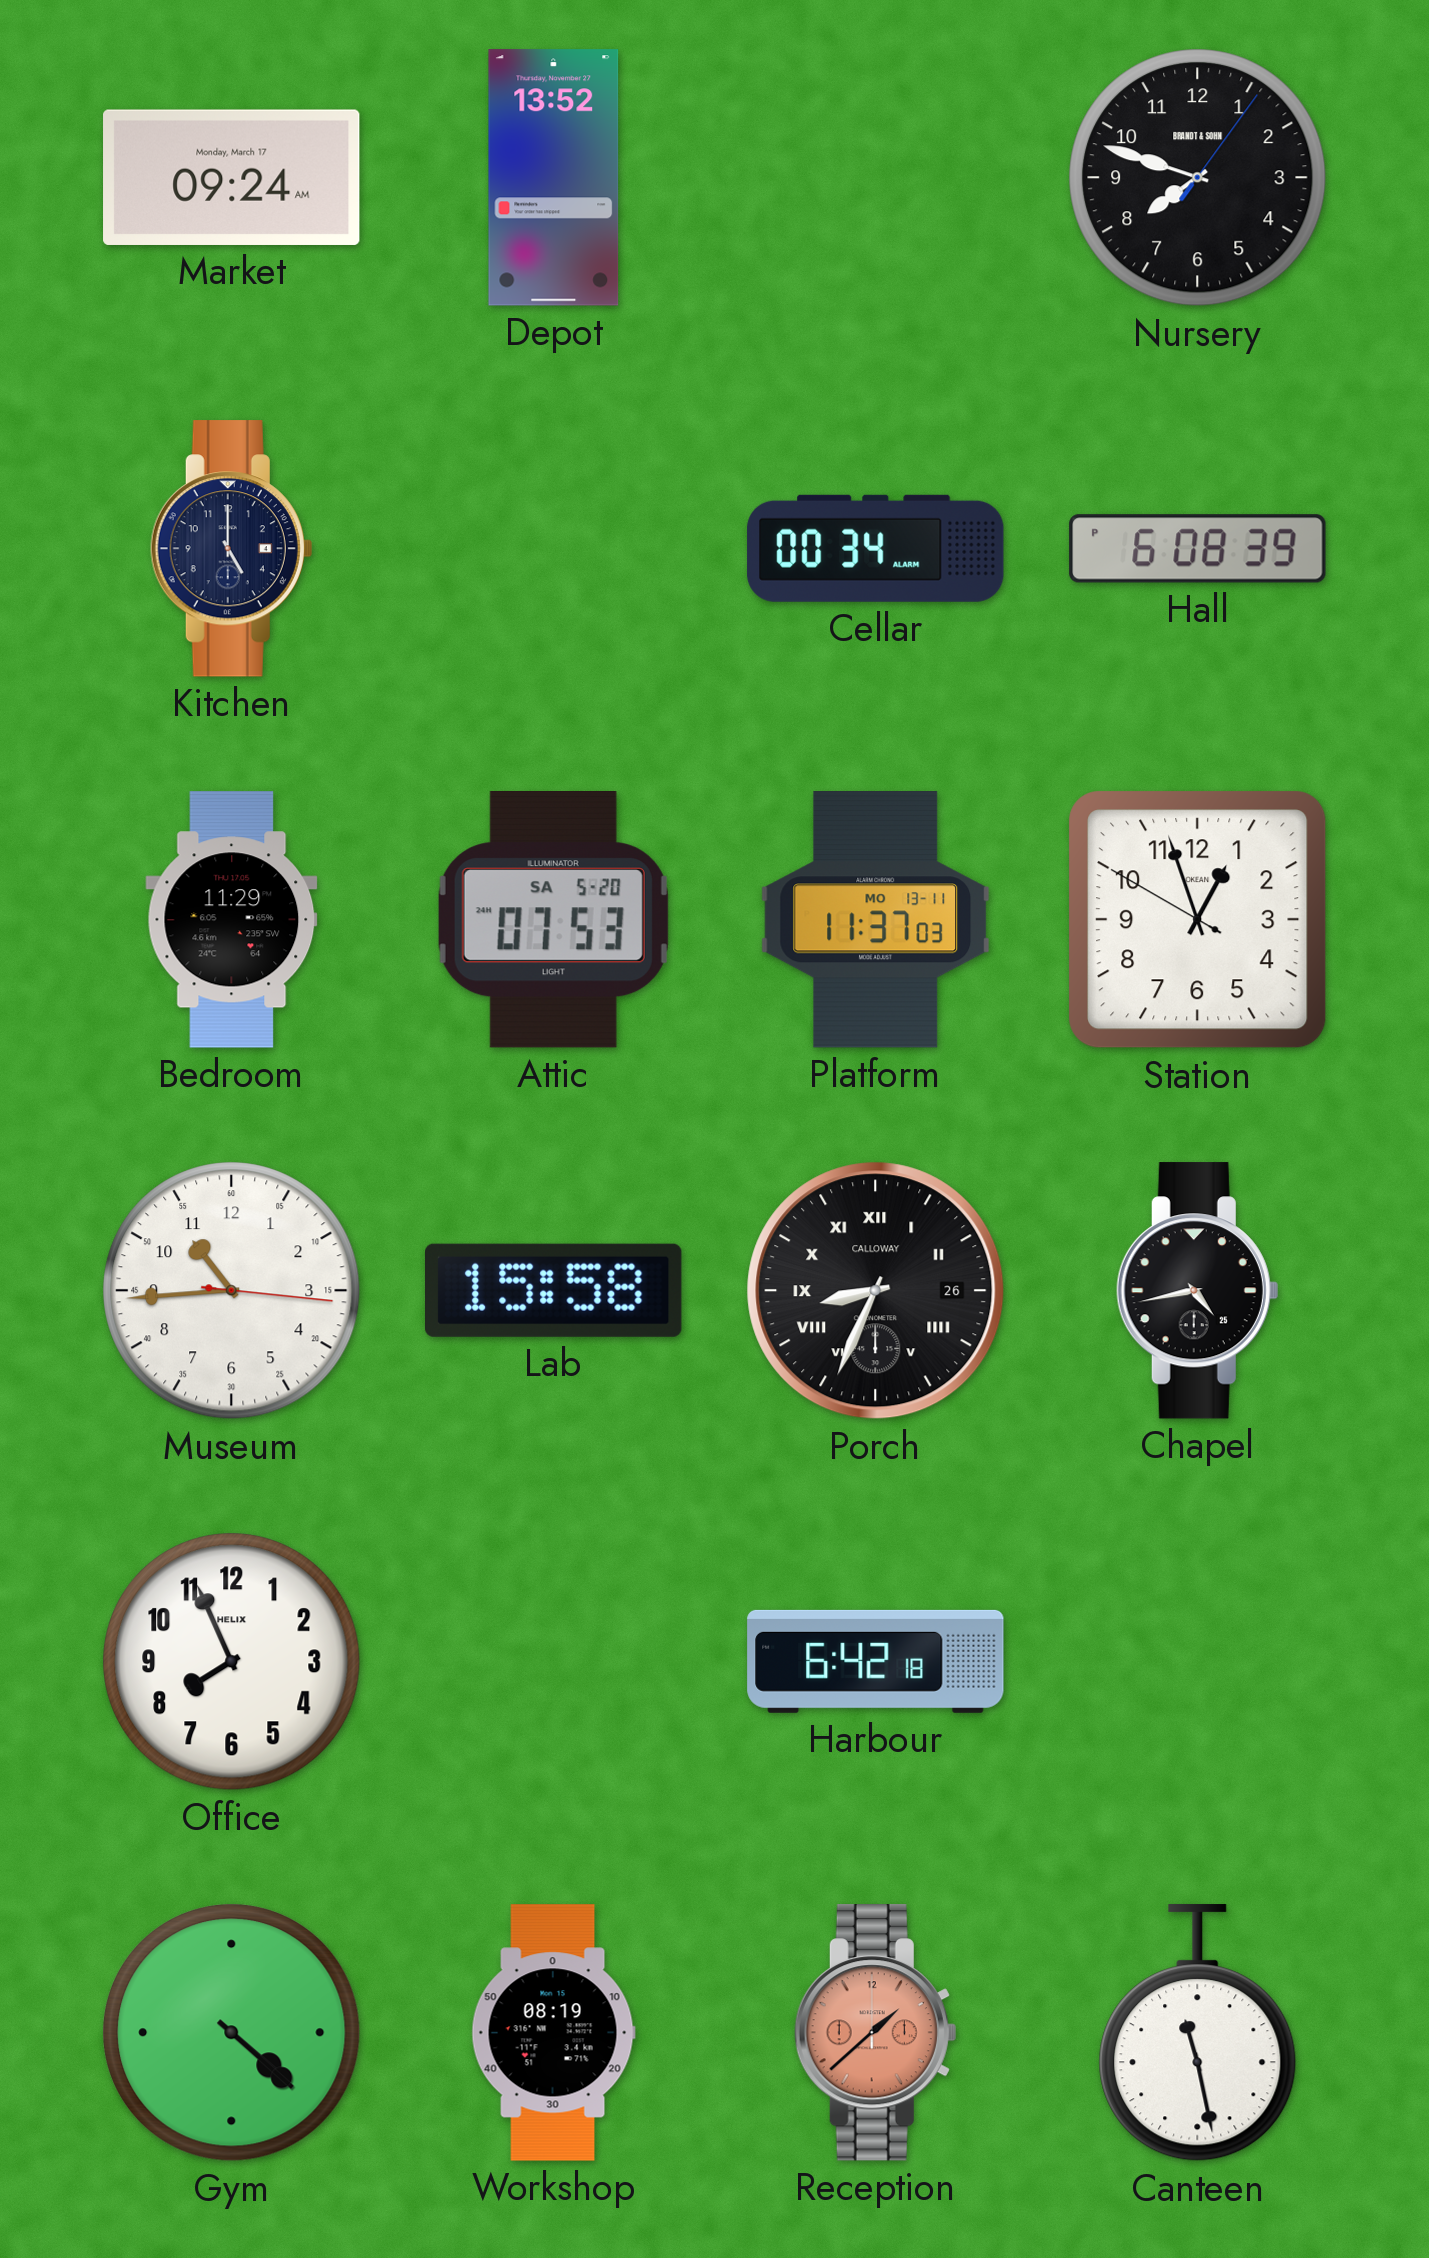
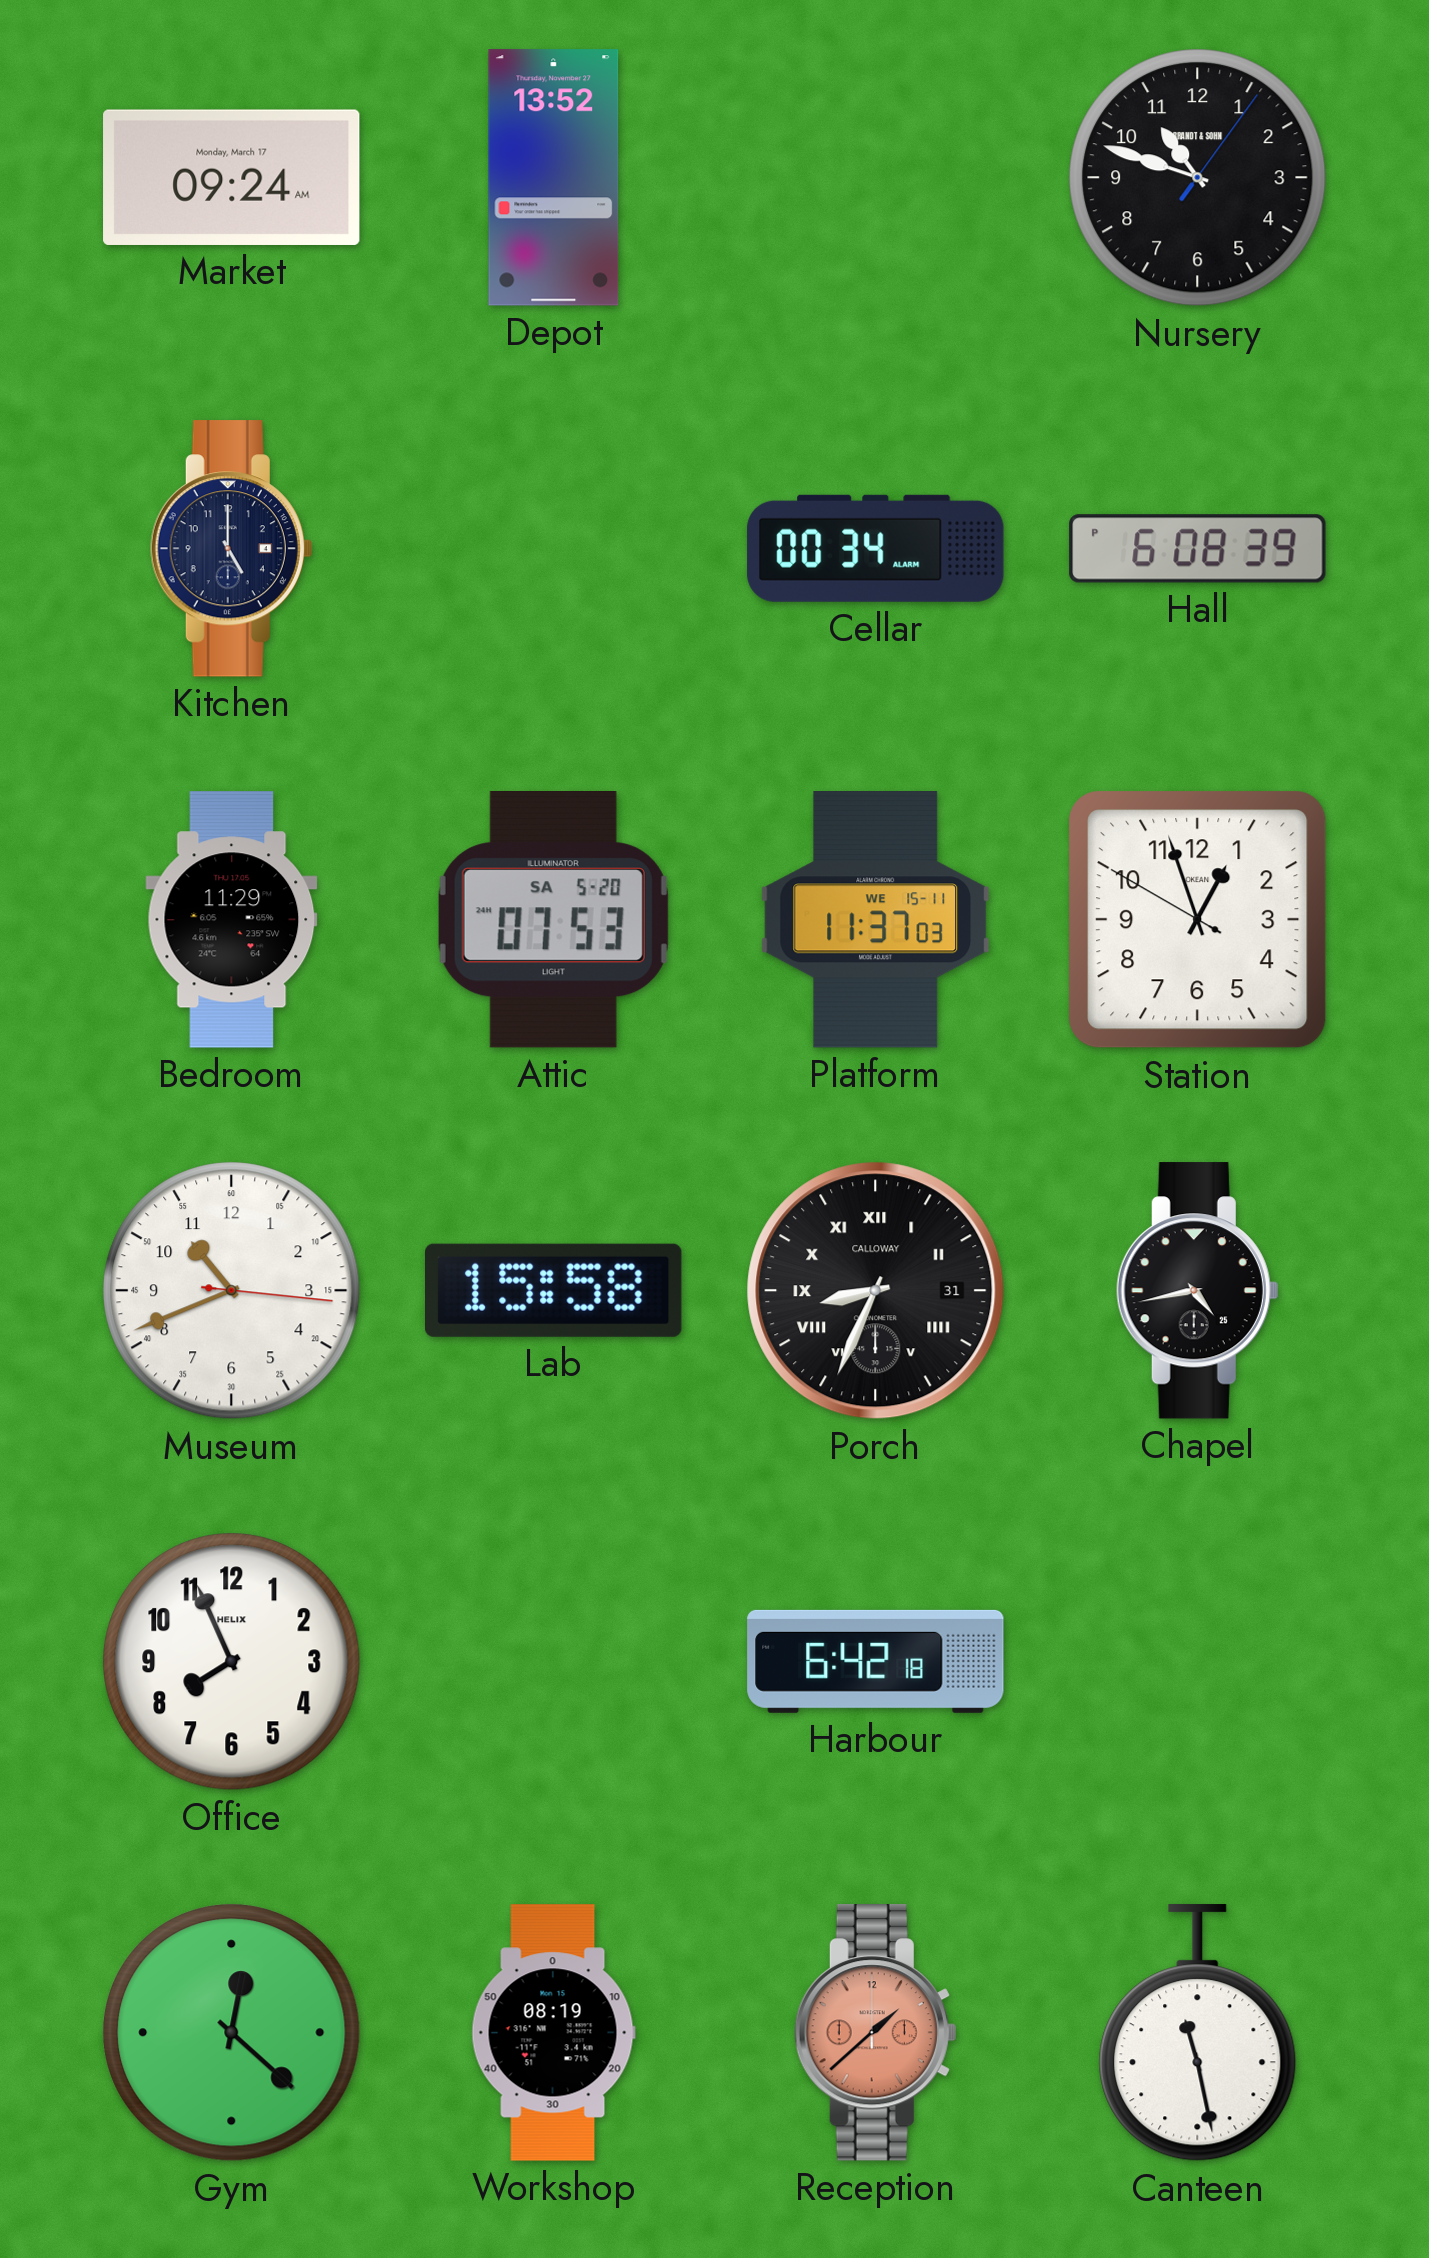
Nursery: 7:48 -> 10:48 (1198, 178)
Platform date: MO 13-11 -> WE 15-11 (876, 920)
Museum: 10:44 -> 10:41 (232, 1291)
Porch date: 26 -> 31 (876, 1291)
Gym: 4:22 -> 12:22 (232, 2033)
